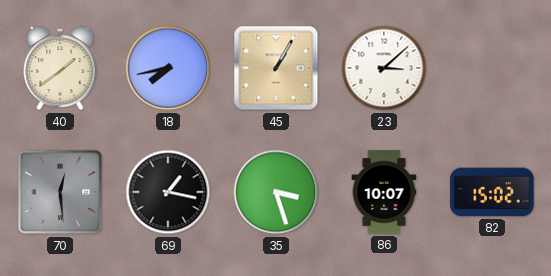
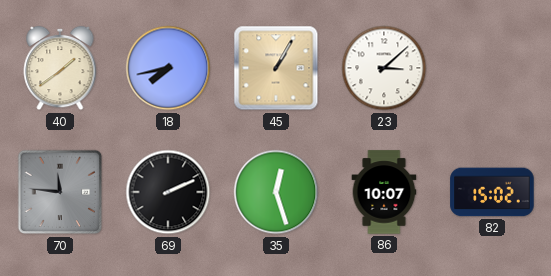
70: 12:29 -> 11:46 (60, 192)
69: 1:17 -> 2:11 (168, 192)
35: 3:27 -> 12:27 (276, 192)
